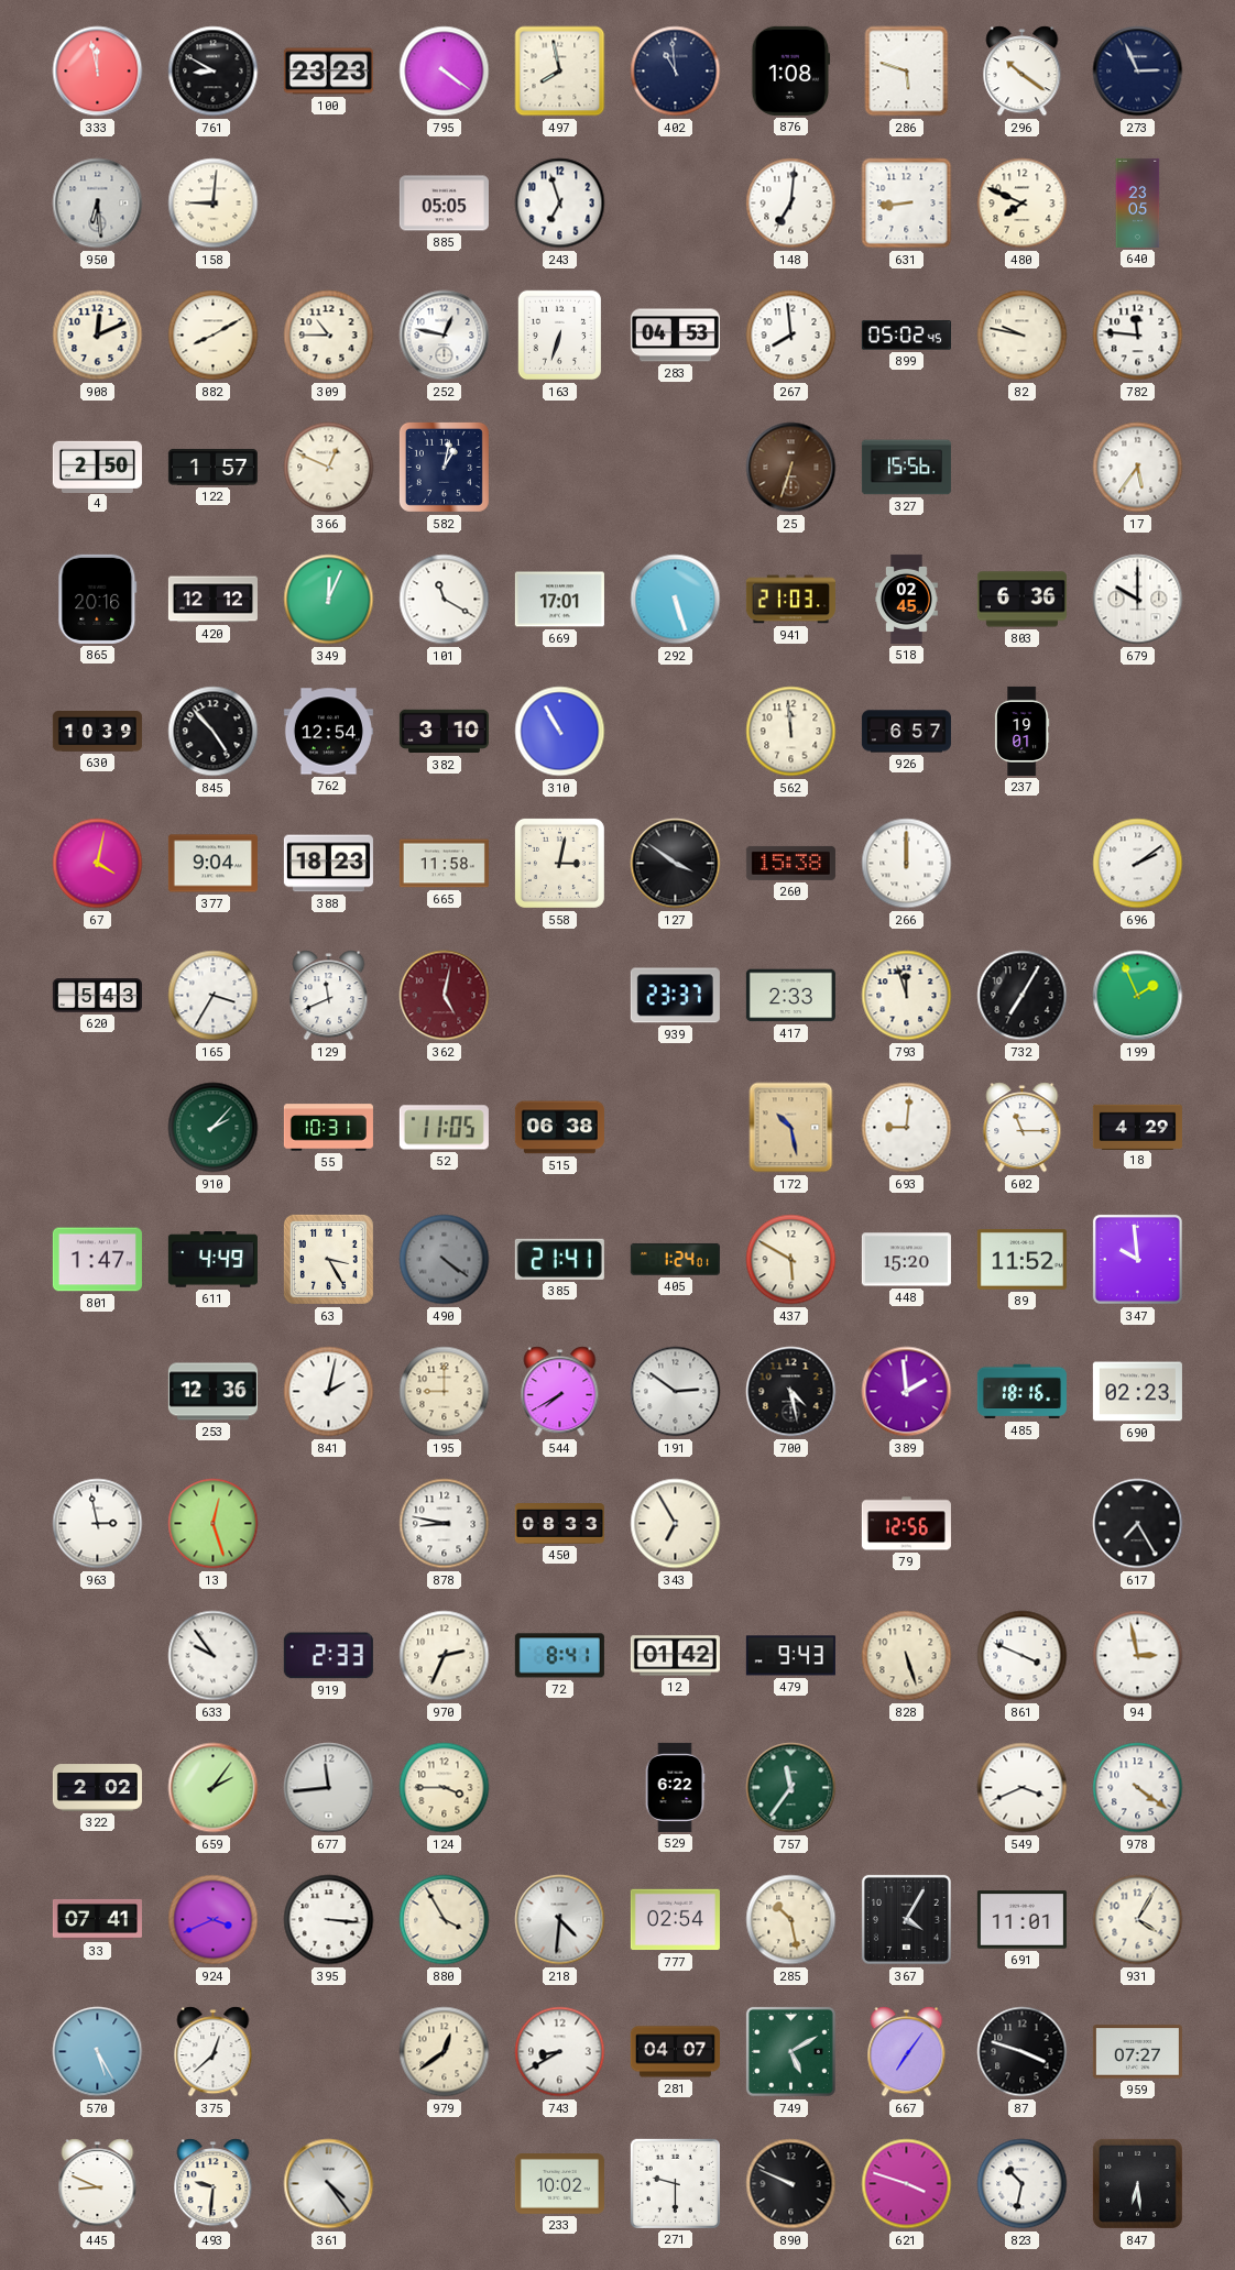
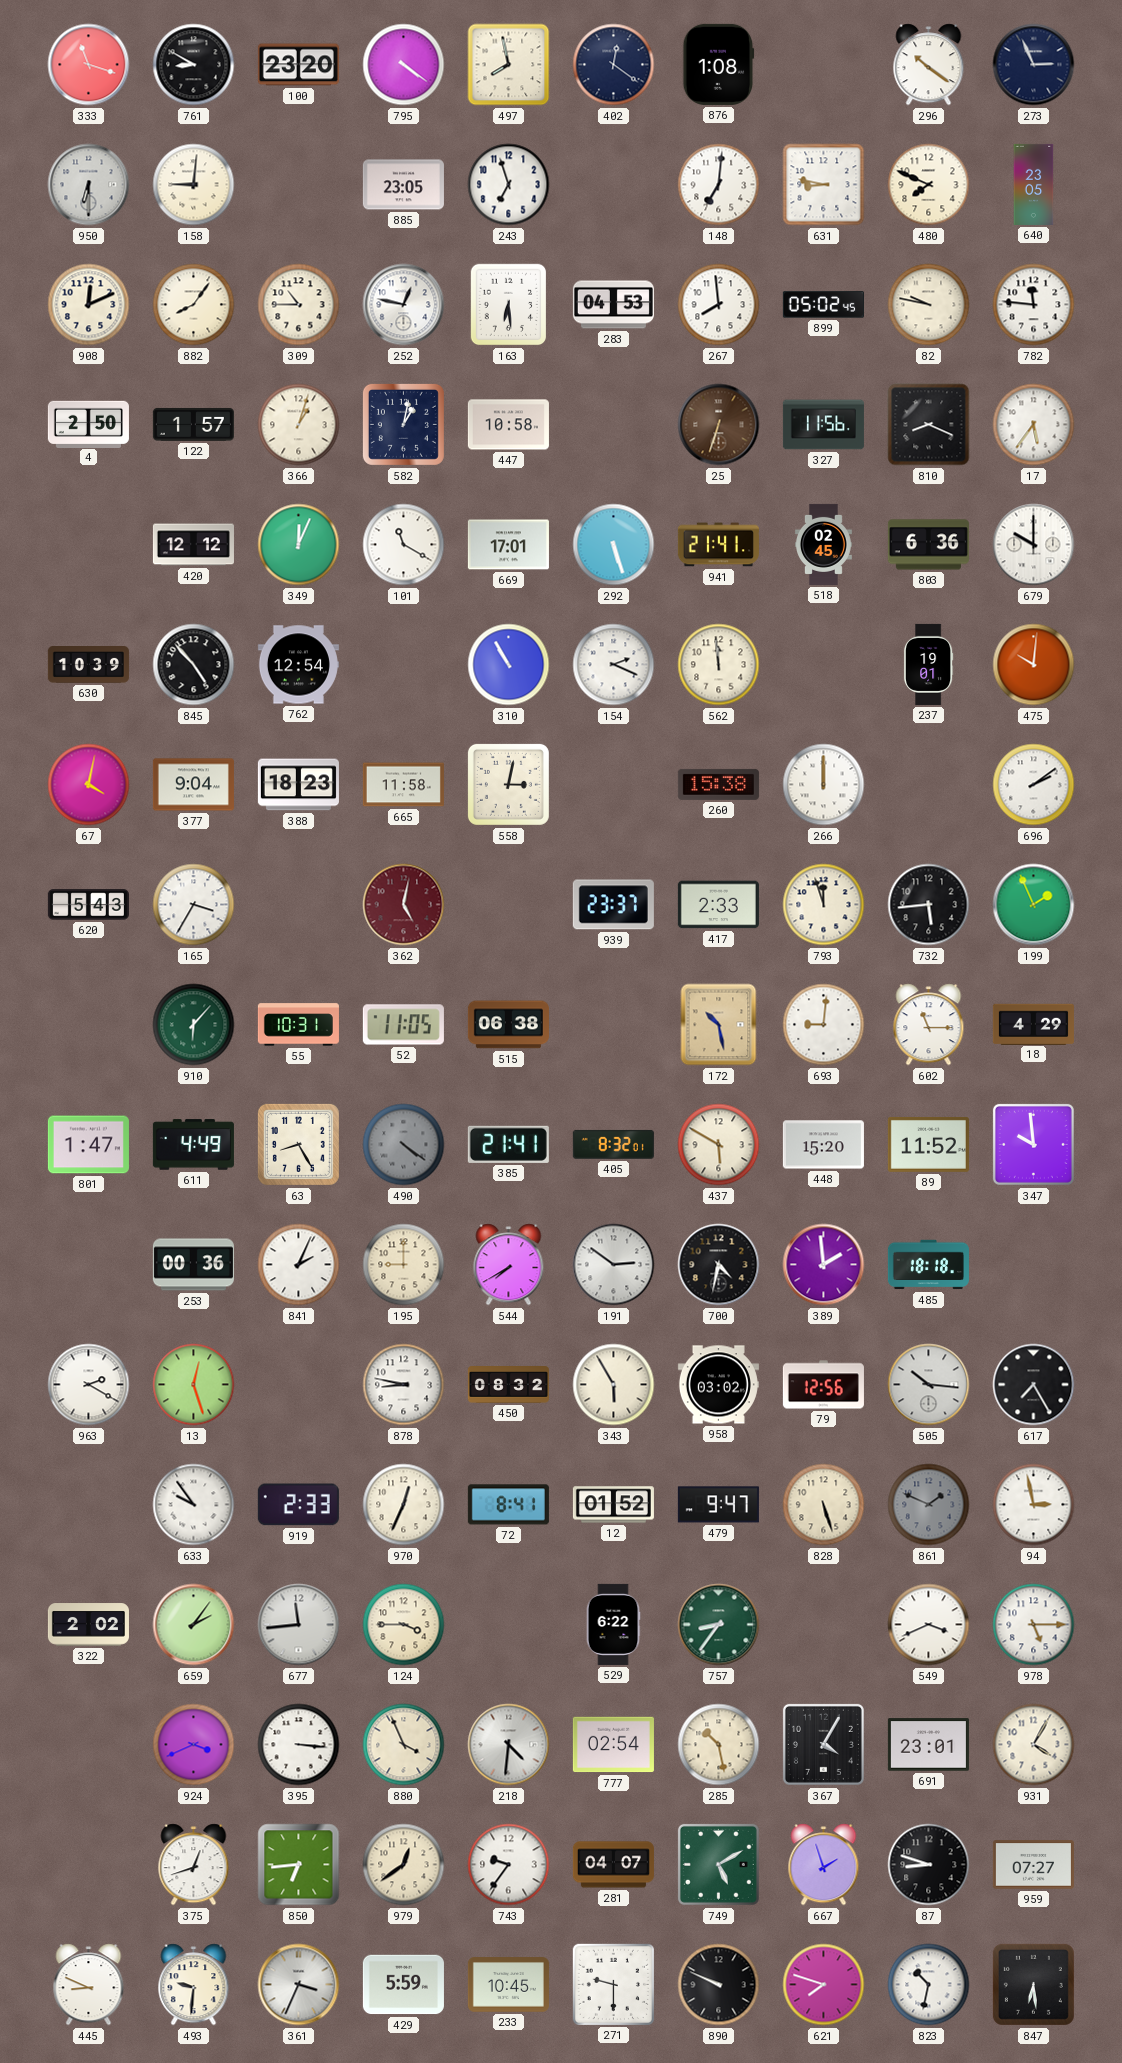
333: 11:58 -> 11:18 (89, 65)
100: 23:23 -> 23:20 (298, 65)
402: 10:59 -> 12:21 (614, 65)
286: 5:48 -> none (907, 72)
950: 6:29 -> 6:30 (89, 185)
885: 05:05 -> 23:05 (403, 185)
631: 8:44 -> 8:47 (824, 185)
882: 8:10 -> 8:06 (194, 305)
163: 6:33 -> 6:29 (509, 305)
366: 12:49 -> 1:03 (299, 425)
447: none -> 10:58 (508, 425)
327: 15:56 -> 11:56 (823, 425)
810: none -> 8:19 (929, 425)
865: 20:16 -> none (98, 599)
941: 21:03 -> 21:41 (718, 545)
382: 3:10 -> none (444, 732)
154: none -> 2:19 (614, 665)
926: 6:57 -> none (906, 732)
475: none -> 10:01 (1034, 665)
127: 3:51 -> none (676, 864)
129: 11:41 -> none (329, 996)
732: 7:05 -> 5:44 (929, 905)
910: 2:07 -> 6:07 (194, 1025)
63: 3:25 -> 8:25 (298, 1144)
405: 1:24 -> 8:32 (613, 1144)
253: 12:36 -> 00:36 (193, 1265)
841: 2:02 -> 2:04 (299, 1265)
700: 4:28 -> 4:32 (719, 1265)
485: 18:16 -> 18:18 (928, 1265)
690: 02:23 -> none (1137, 1392)
963: 2:58 -> 2:20 (89, 1385)
450: 08:33 -> 08:32 (508, 1385)
343: 6:55 -> 5:55 (614, 1385)
958: none -> 03:02 (718, 1385)
505: none -> 10:16 (929, 1385)
970: 2:34 -> 12:34 (404, 1505)
12: 01:42 -> 01:52 (613, 1505)
479: 9:43 -> 9:47 (718, 1505)
861: 3:49 -> 1:49 (929, 1505)
861 dial: white -> grey (929, 1505)
757: 11:36 -> 8:36 (719, 1625)
978: 4:21 -> 5:15 (1034, 1625)
33: 07:41 -> none (97, 1919)
880: 3:55 -> 3:56 (404, 1745)
691: 11:01 -> 23:01 (928, 1745)
570: 5:25 -> none (98, 2052)
375: 12:38 -> 12:42 (194, 1865)
850: none -> 6:44 (299, 1865)
743: 8:40 -> 9:36 (509, 1865)
667: 7:06 -> 1:57 (824, 1865)
87: 3:48 -> 8:48 (929, 1865)
361: 4:24 -> 3:34 (299, 1985)
429: none -> 5:59 (403, 1985)
233: 10:02 -> 10:45 (508, 1985)
621: 3:48 -> 7:48 (824, 1985)
